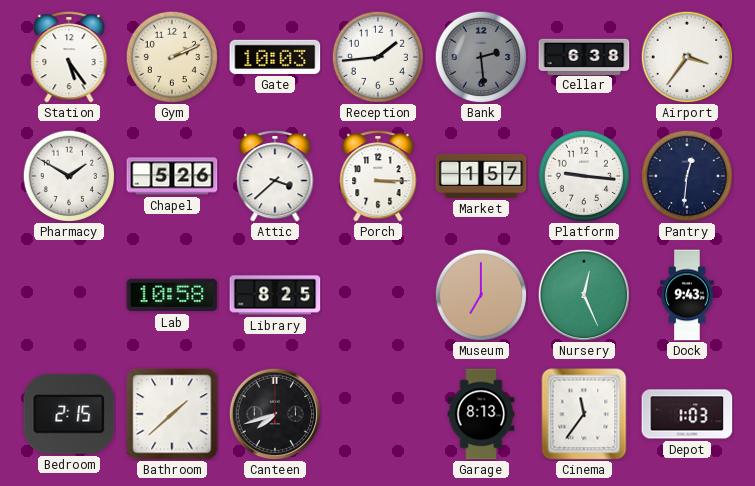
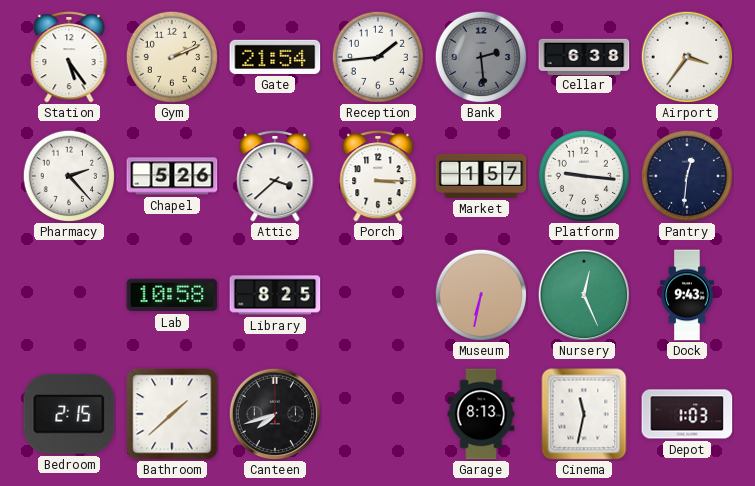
Gate: 10:03 -> 21:54 (275, 57)
Pharmacy: 1:50 -> 2:23 (68, 175)
Museum: 7:00 -> 6:32 (480, 294)
Cinema: 11:36 -> 11:32 (584, 414)
